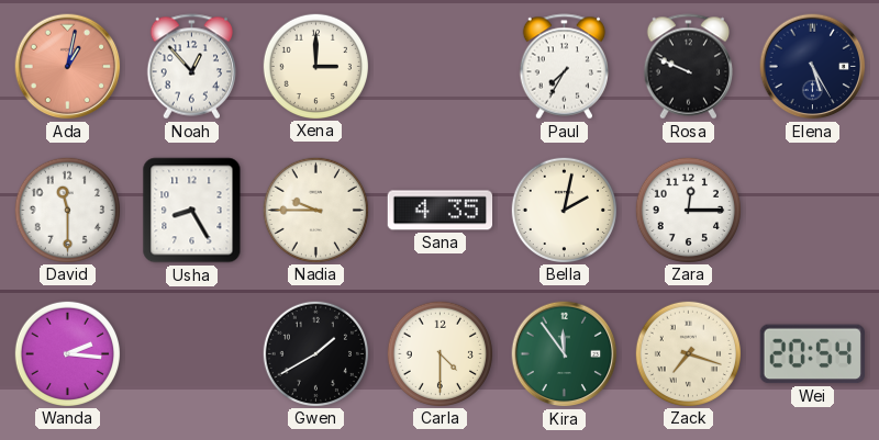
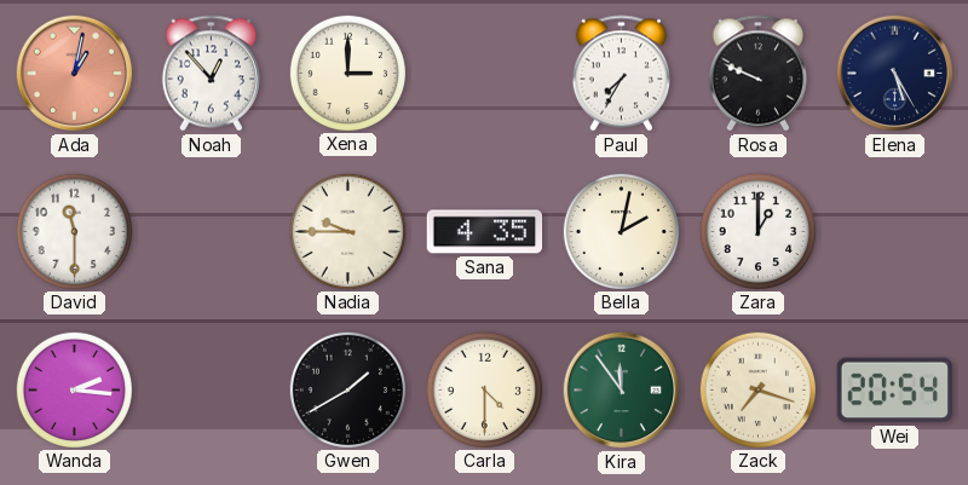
Usha: 8:25 -> none (192, 211)
Zara: 12:15 -> 1:00 (757, 231)
